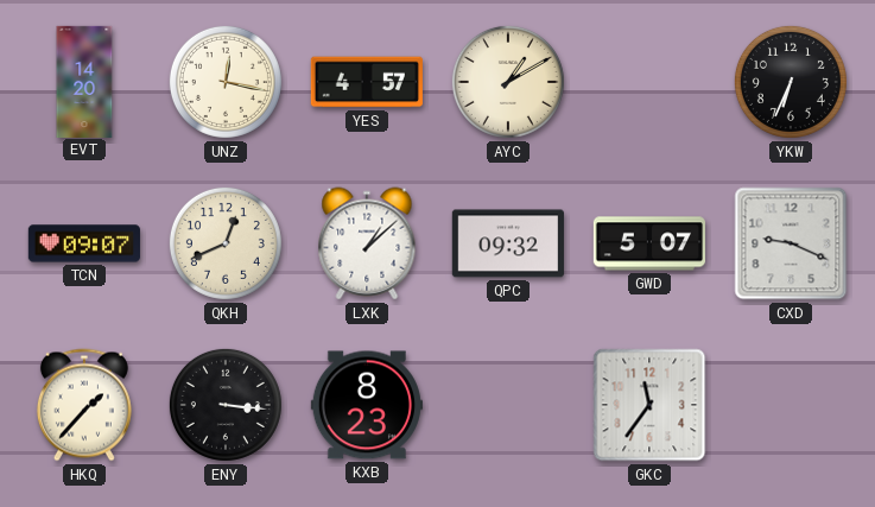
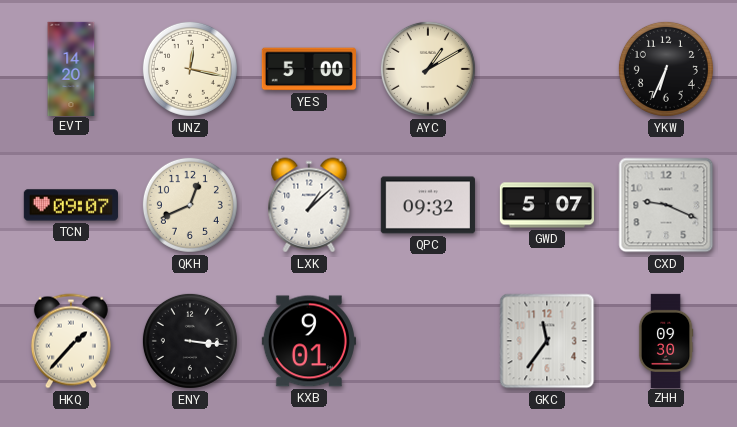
YES: 4:57 -> 5:00 (309, 69)
KXB: 8:23 -> 9:01 (309, 341)
ZHH: none -> 09:30 (666, 340)
